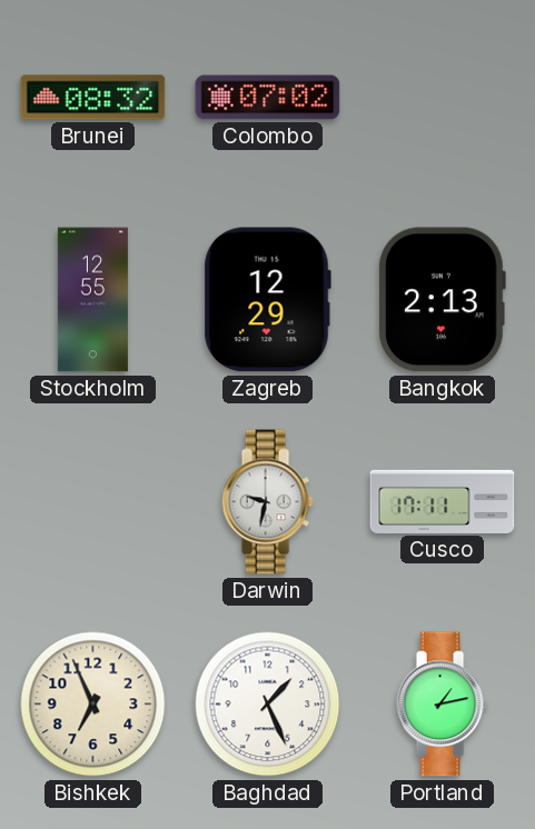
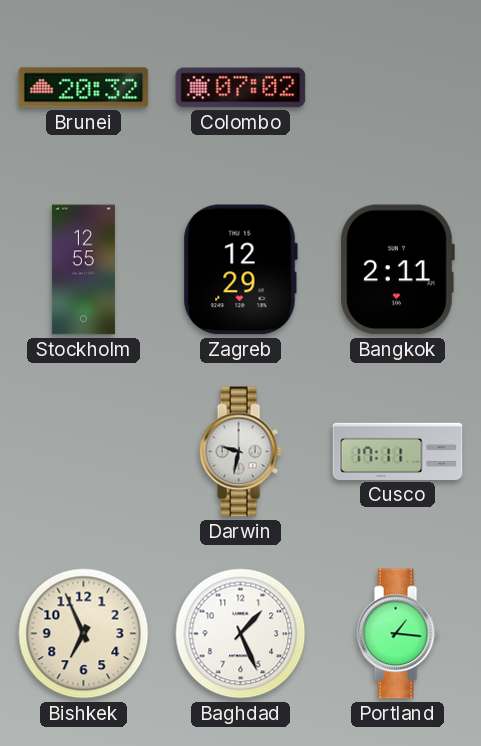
Brunei: 08:32 -> 20:32 (84, 88)
Bangkok: 2:13 -> 2:11 (397, 270)
Portland: 1:13 -> 1:16 (397, 634)
